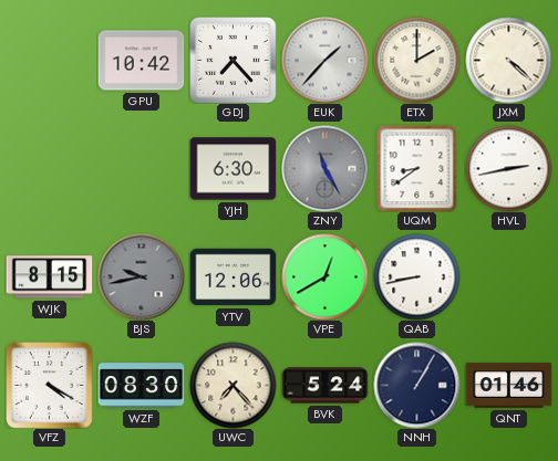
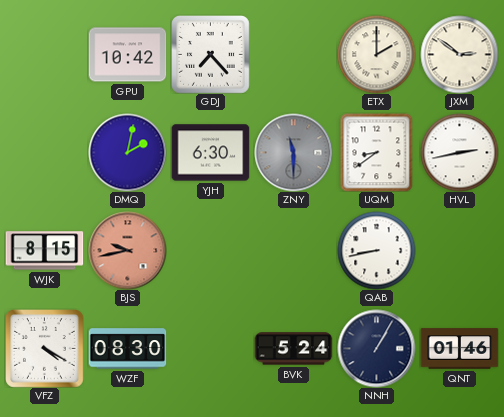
EUK: 1:37 -> none (324, 60)
JXM: 4:22 -> 2:51 (459, 54)
DMQ: none -> 2:02 (127, 152)
ZNY: 11:25 -> 11:30 (293, 152)
BJS dial: grey -> salmon (127, 250)
YTV: 12:06 -> none (232, 277)
VPE: 12:40 -> none (324, 276)
UWC: 7:23 -> none (232, 385)
